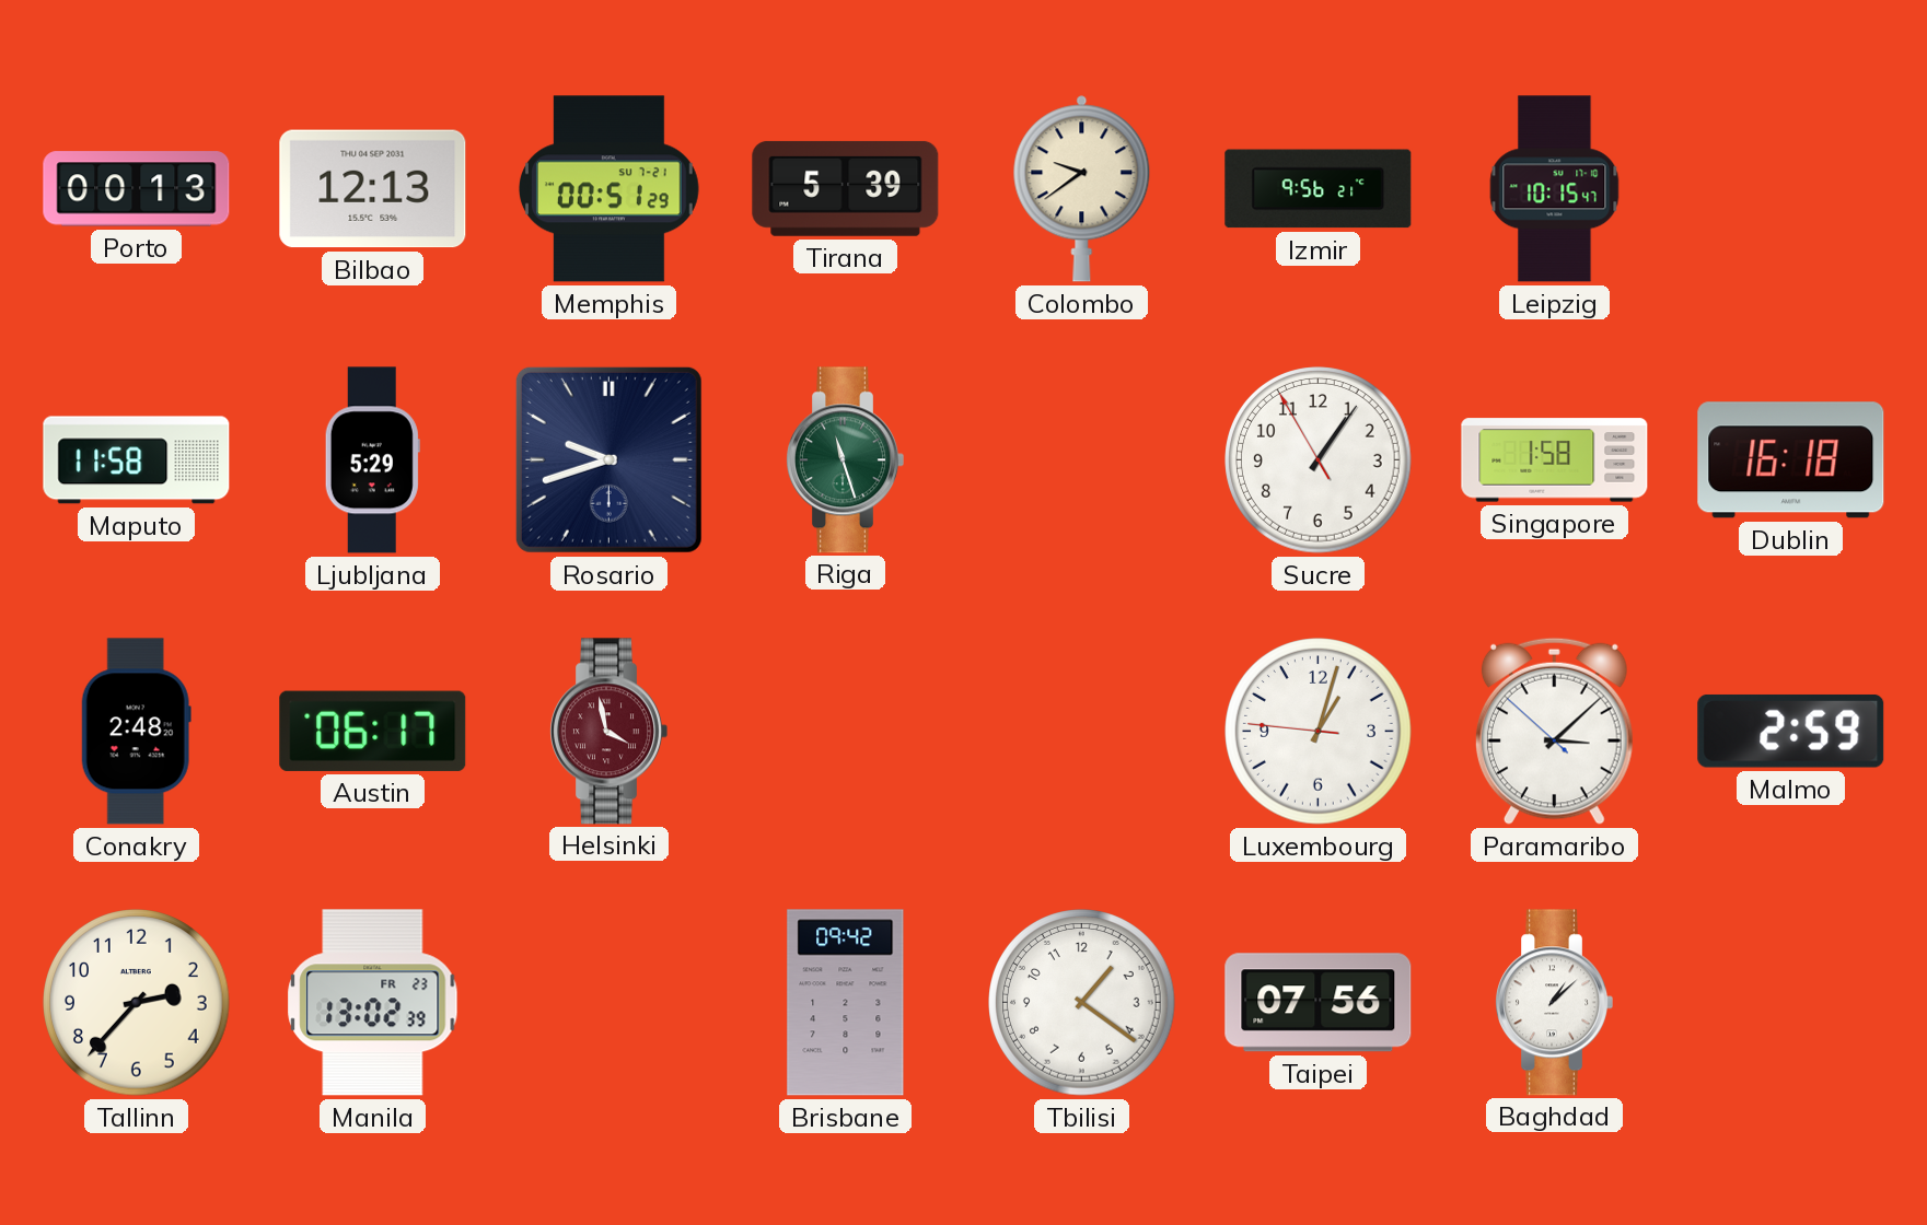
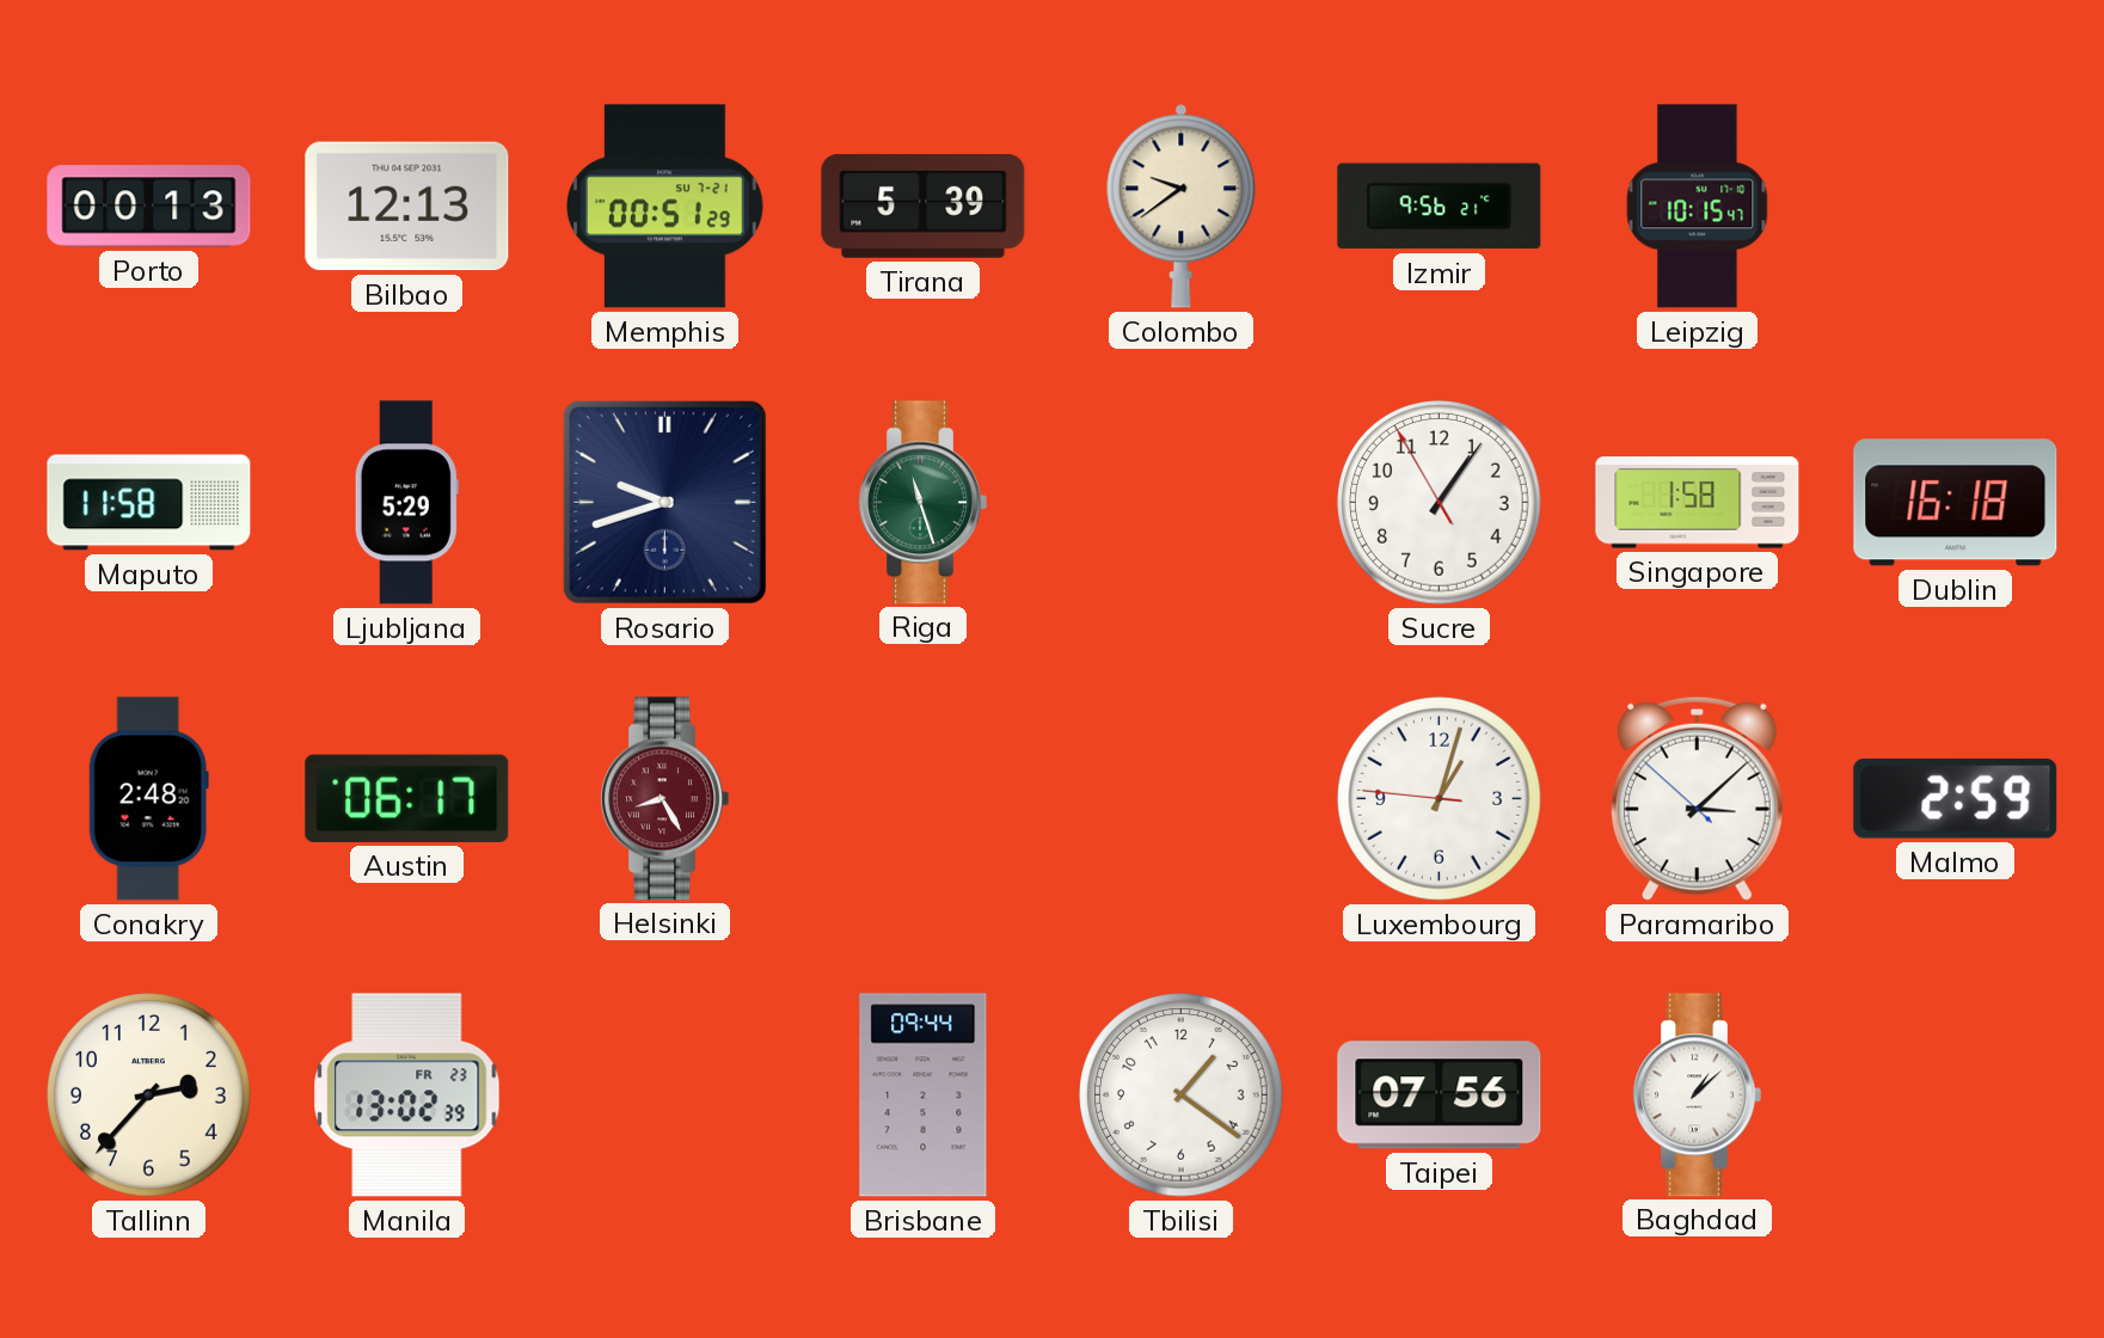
Helsinki: 3:58 -> 8:25 (664, 799)
Brisbane: 09:42 -> 09:44 (924, 1095)
